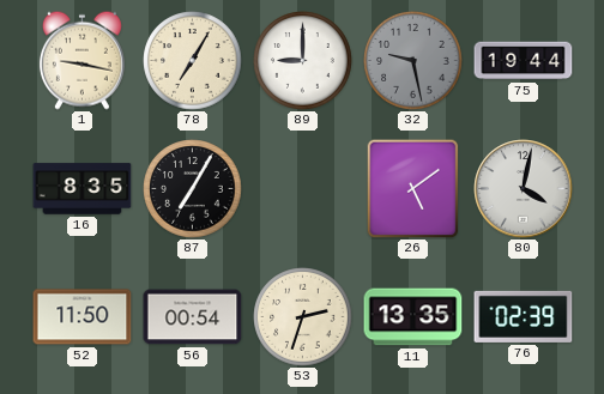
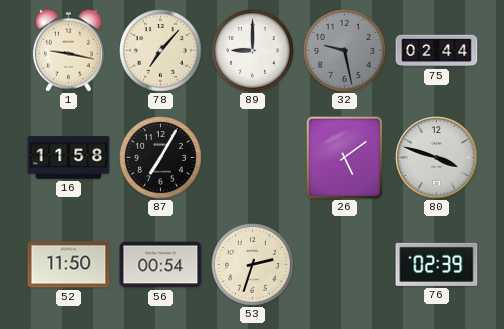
78: 7:05 -> 7:07 (161, 51)
75: 19:44 -> 02:44 (437, 51)
16: 8:35 -> 11:58 (69, 158)
80: 4:02 -> 3:48 (437, 158)
11: 13:35 -> none (413, 317)
